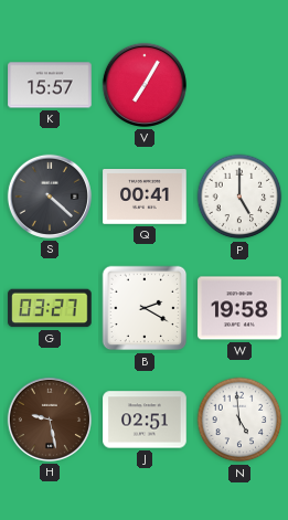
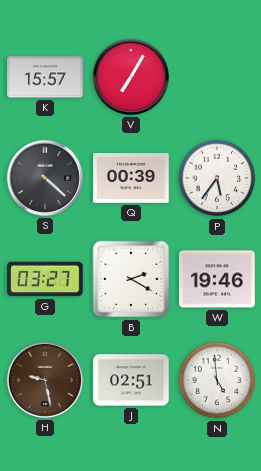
Q: 00:41 -> 00:39 (131, 179)
P: 5:00 -> 5:36 (217, 178)
W: 19:58 -> 19:46 (217, 279)
